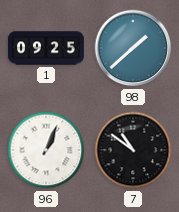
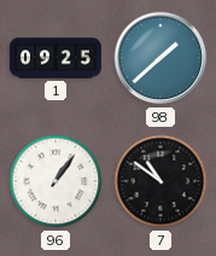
96: 1:04 -> 1:06 (56, 181)
